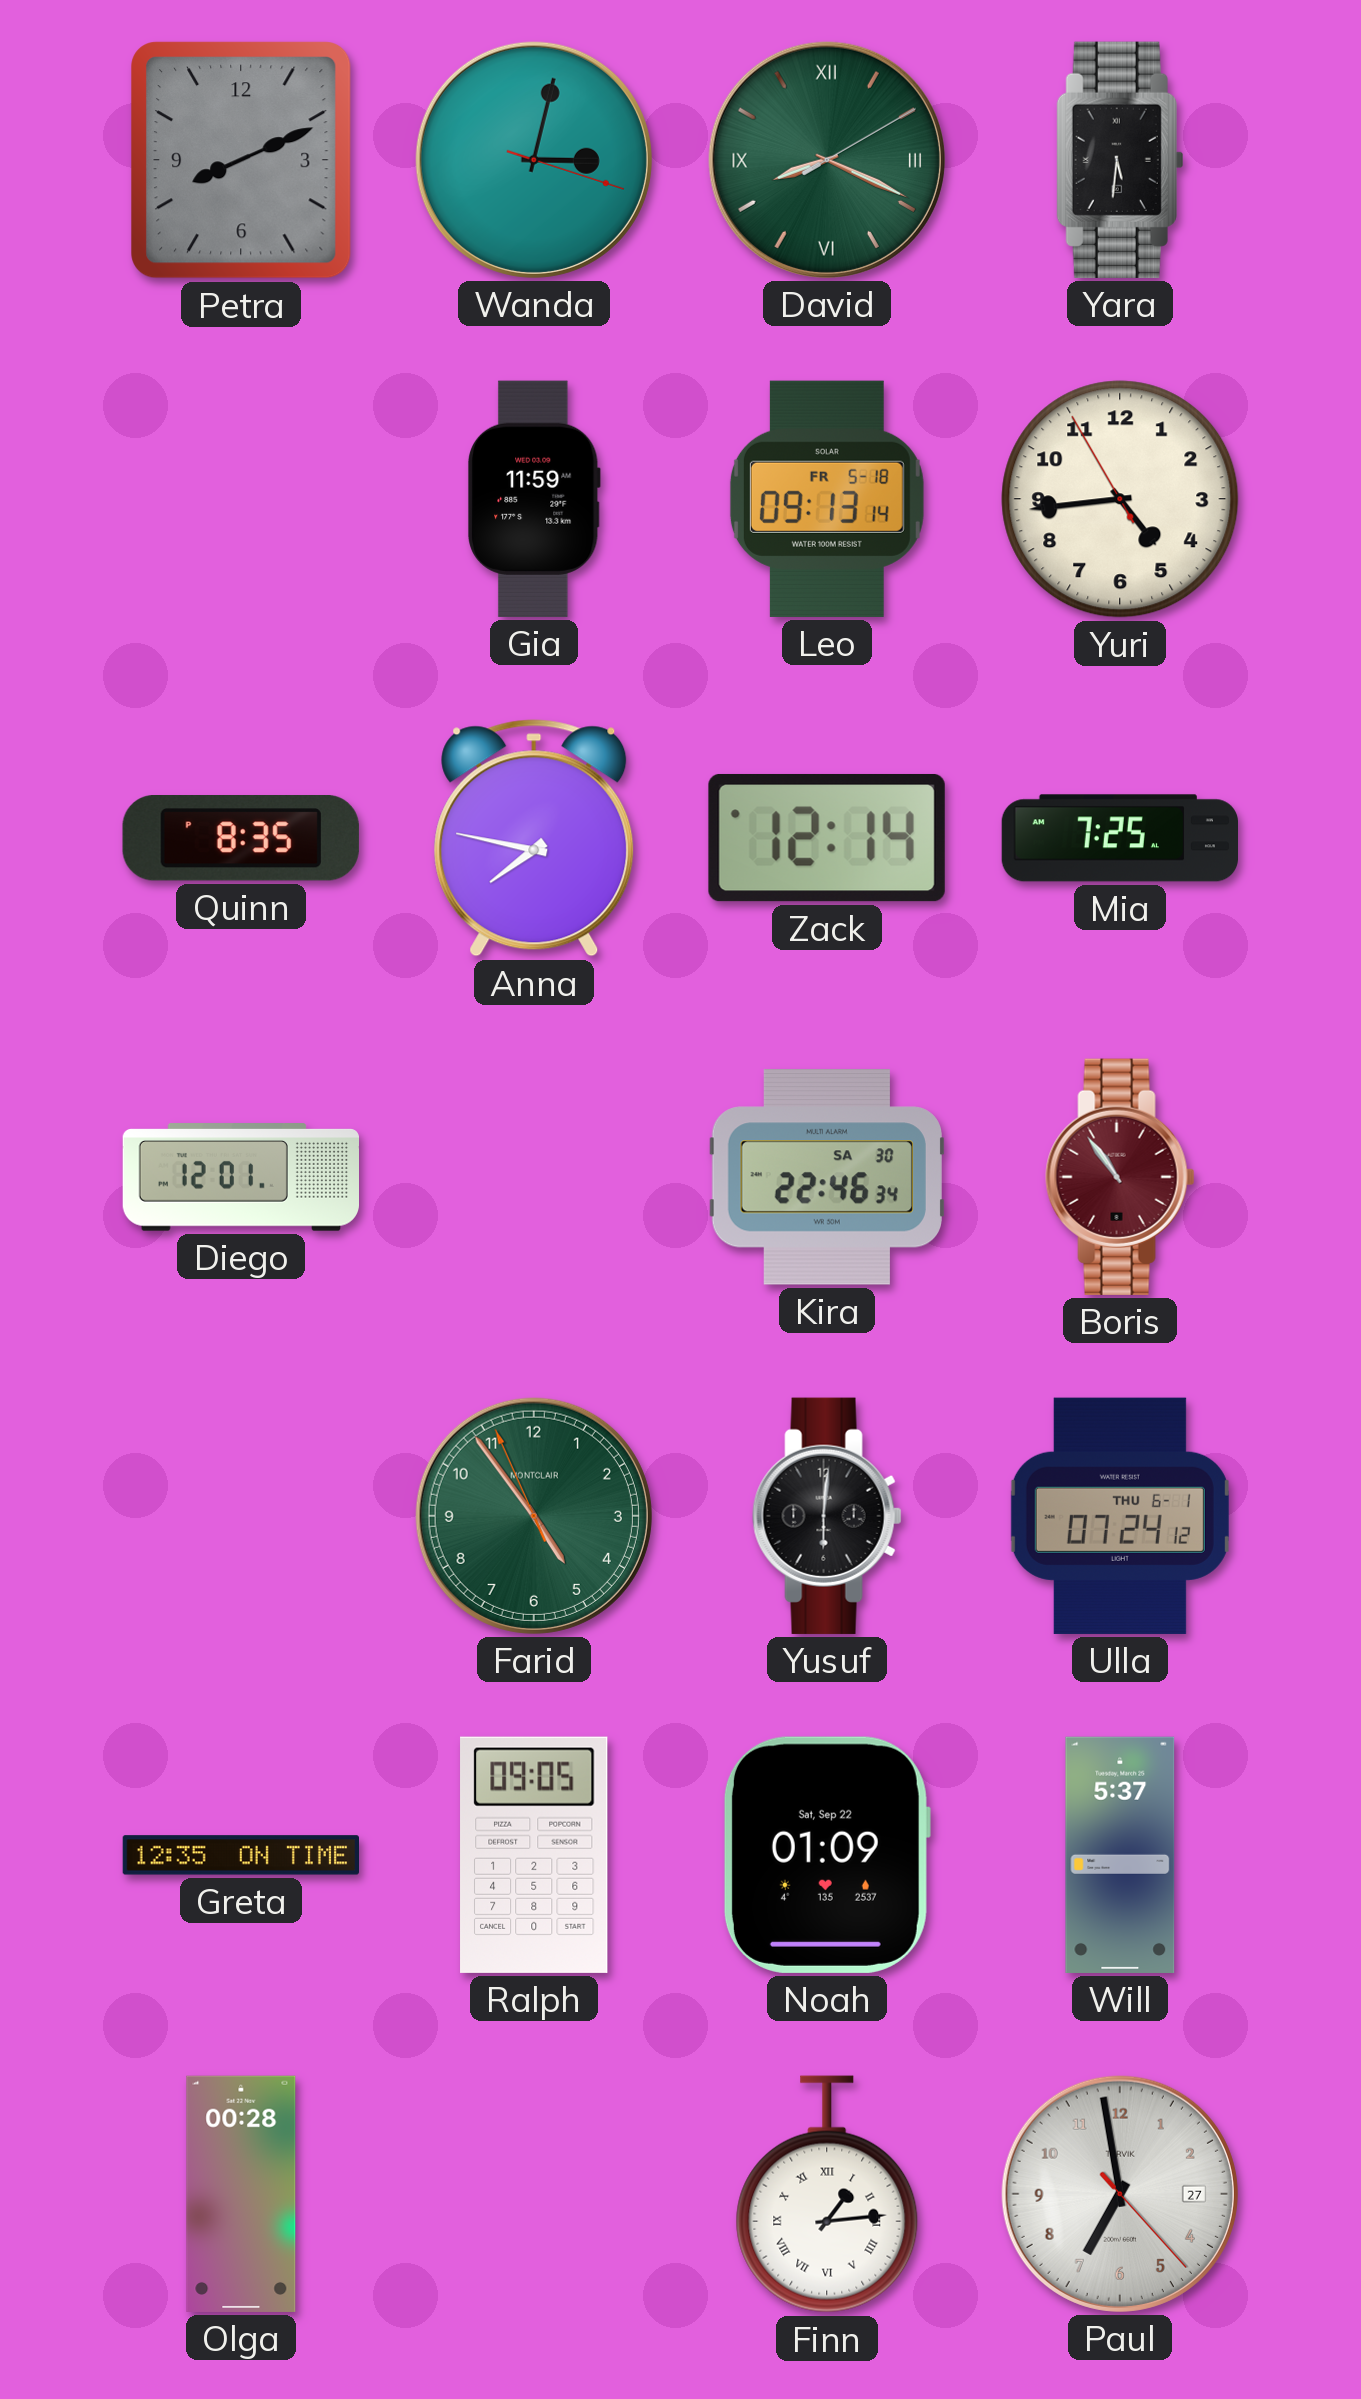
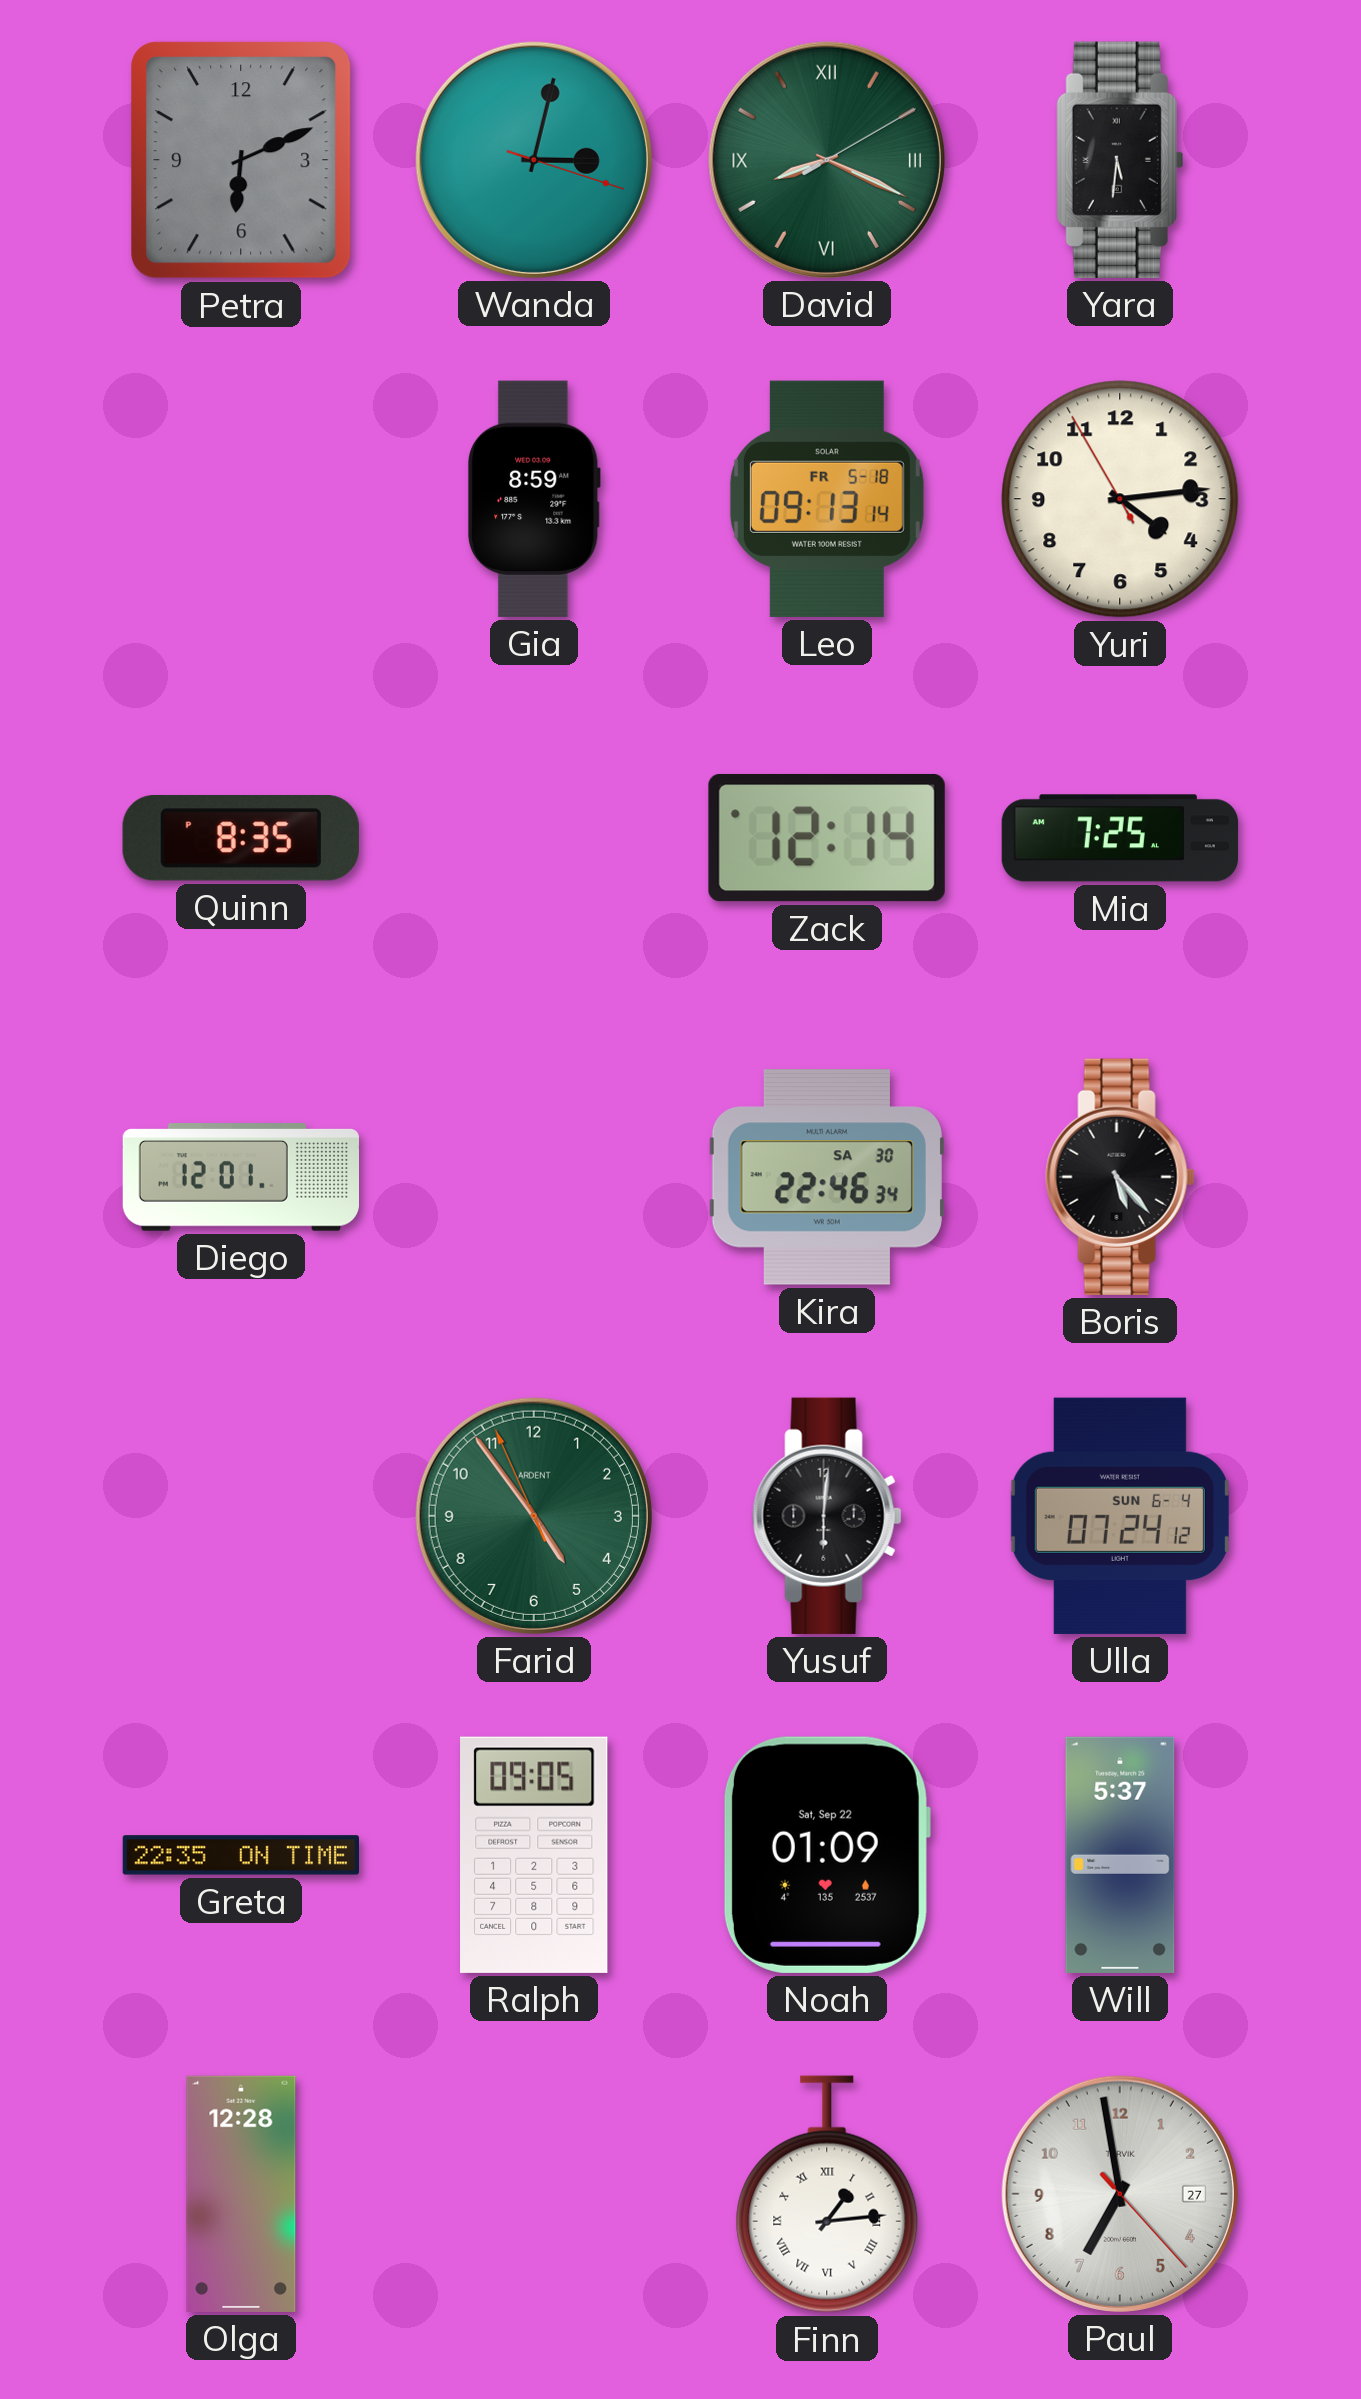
Petra: 8:11 -> 6:11 (241, 160)
Gia: 11:59 -> 8:59 (535, 499)
Yuri: 4:43 -> 4:13 (1120, 499)
Anna: 7:47 -> none (534, 838)
Boris: 10:54 -> 5:23 (1120, 1177)
Boris dial: burgundy -> black (1120, 1177)
Farid brand: MONTCLAIR -> ARDENT (534, 1516)
Ulla date: THU 6-1 -> SUN 6-4 (1120, 1516)
Greta: 12:35 -> 22:35 (240, 1855)
Olga: 00:28 -> 12:28 (241, 2194)
